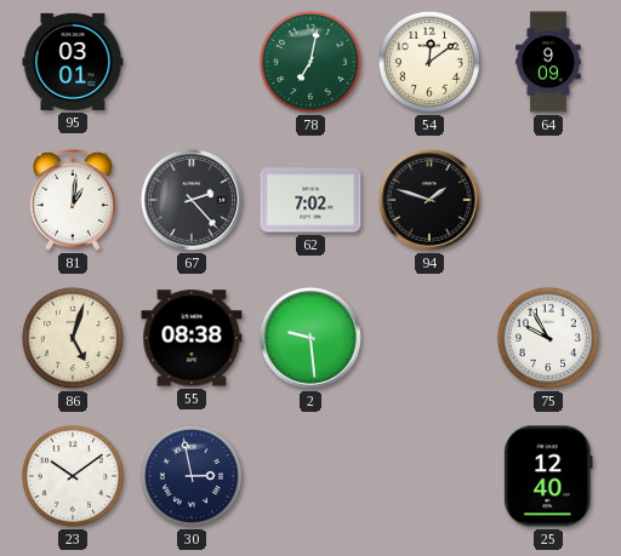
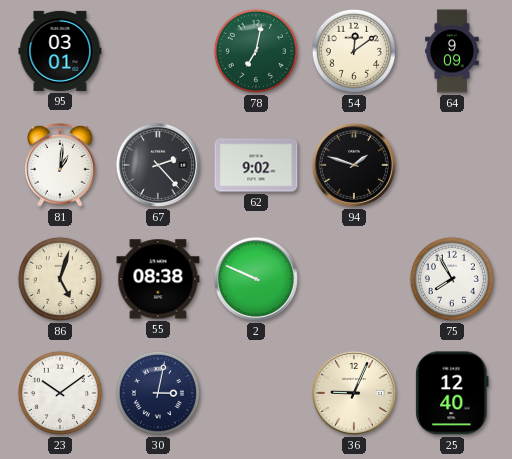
62: 7:02 -> 9:02 (256, 165)
2: 9:29 -> 9:49 (256, 279)
75: 9:55 -> 7:55 (452, 279)
30: 2:58 -> 3:02 (158, 393)
36: none -> 9:04 (354, 393)
